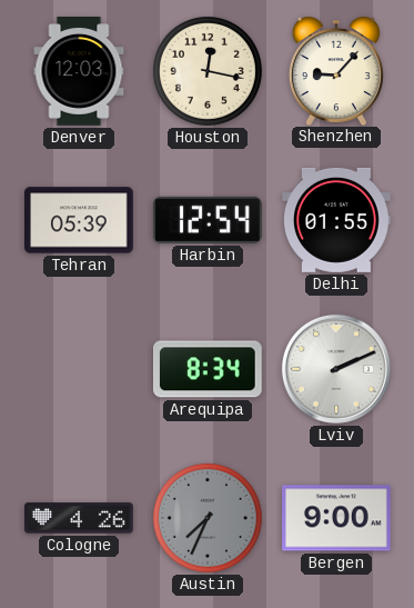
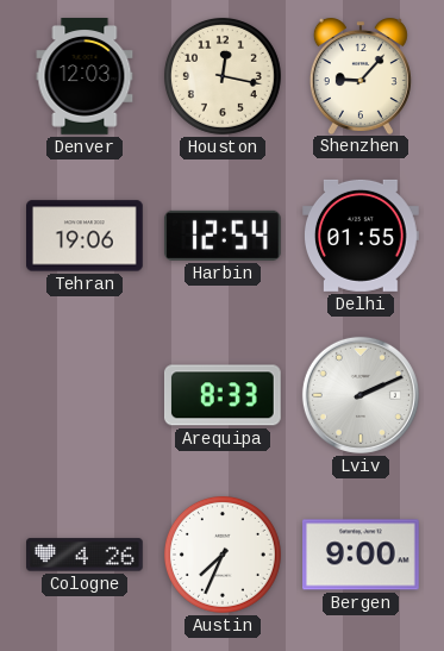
Tehran: 05:39 -> 19:06 (86, 236)
Arequipa: 8:34 -> 8:33 (223, 395)
Austin dial: grey -> white (223, 555)
